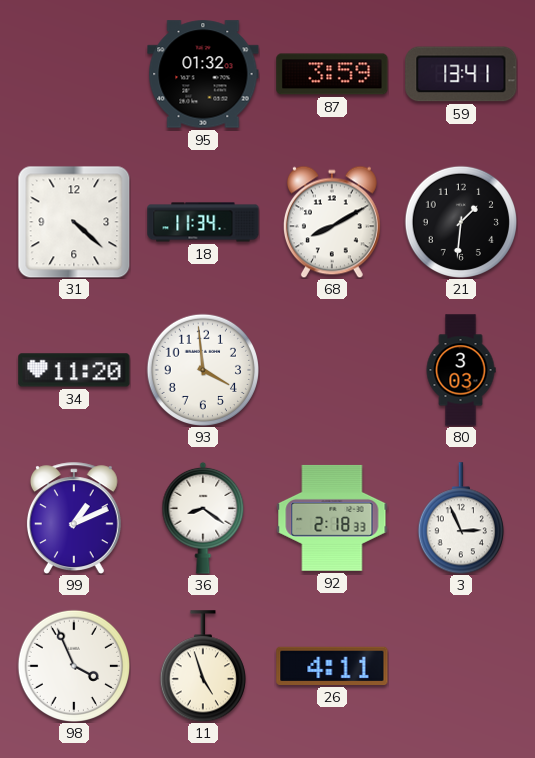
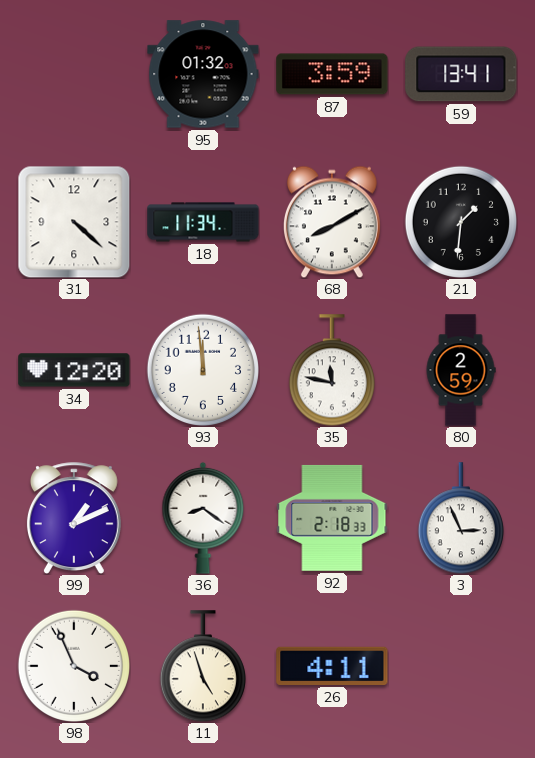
34: 11:20 -> 12:20 (74, 370)
93: 3:59 -> 11:59 (202, 369)
35: none -> 11:47 (332, 370)
80: 3:03 -> 2:59 (461, 370)
